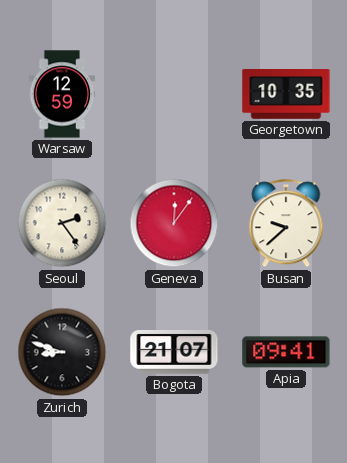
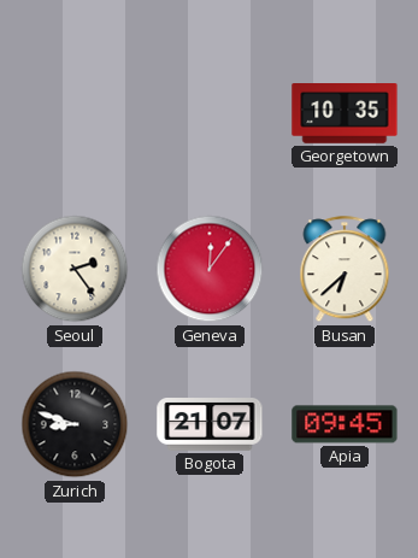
Warsaw: 12:59 -> none (62, 94)
Busan: 9:38 -> 6:38 (345, 270)
Apia: 09:41 -> 09:45 (345, 424)
